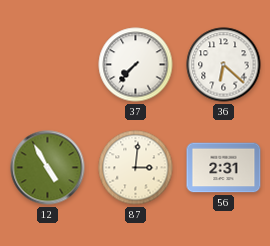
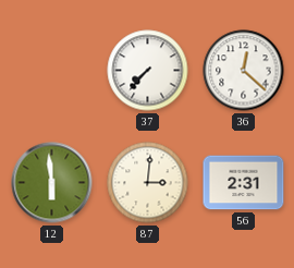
36: 6:22 -> 12:22 (244, 71)
12: 4:55 -> 5:59 (52, 183)
